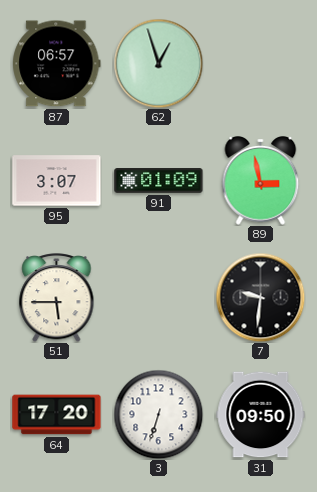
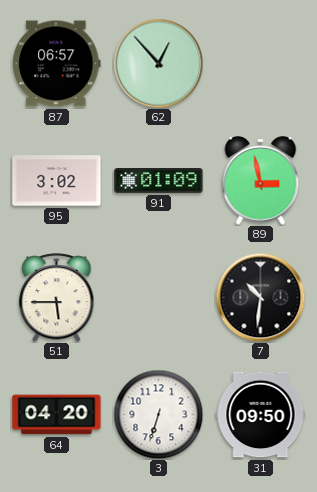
62: 12:57 -> 12:53 (158, 63)
95: 3:07 -> 3:02 (57, 181)
7: 9:31 -> 10:31 (260, 297)
64: 17:20 -> 04:20 (57, 415)
